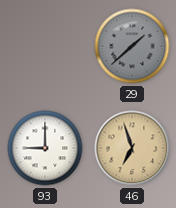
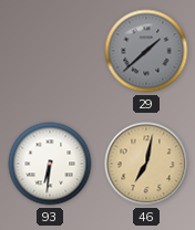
93: 9:00 -> 6:31 (50, 164)
46: 6:57 -> 7:02 (146, 164)
